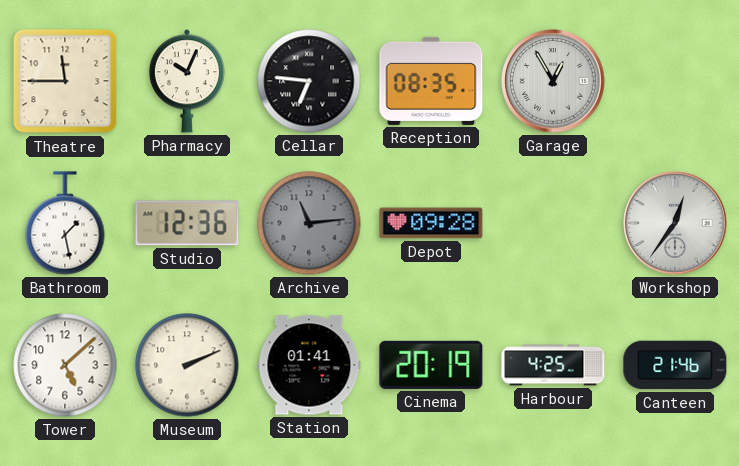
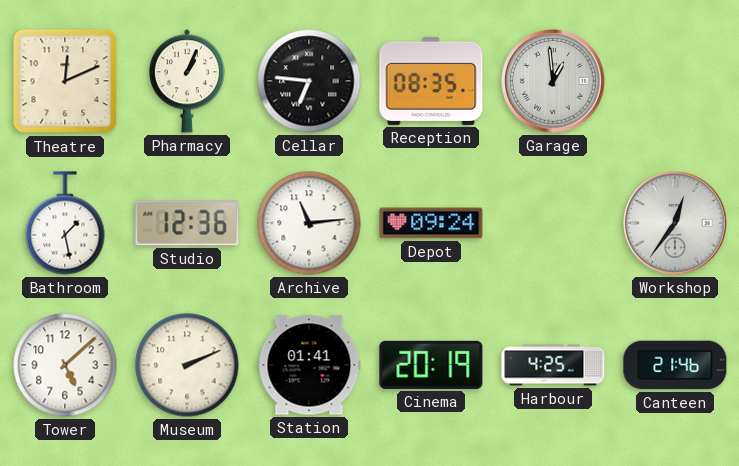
Theatre: 11:45 -> 12:11 (65, 81)
Pharmacy: 10:04 -> 1:04 (187, 81)
Garage: 12:55 -> 12:59 (553, 81)
Archive dial: grey -> white (309, 223)
Depot: 09:28 -> 09:24 (431, 223)
